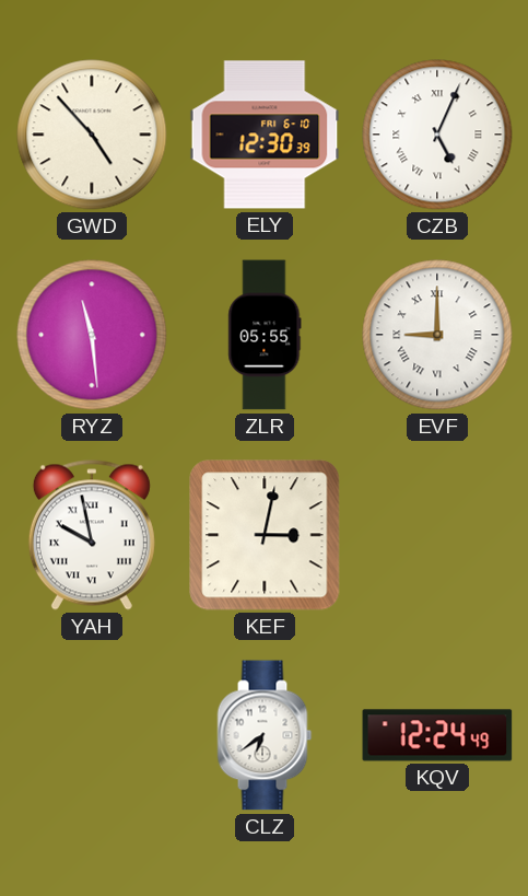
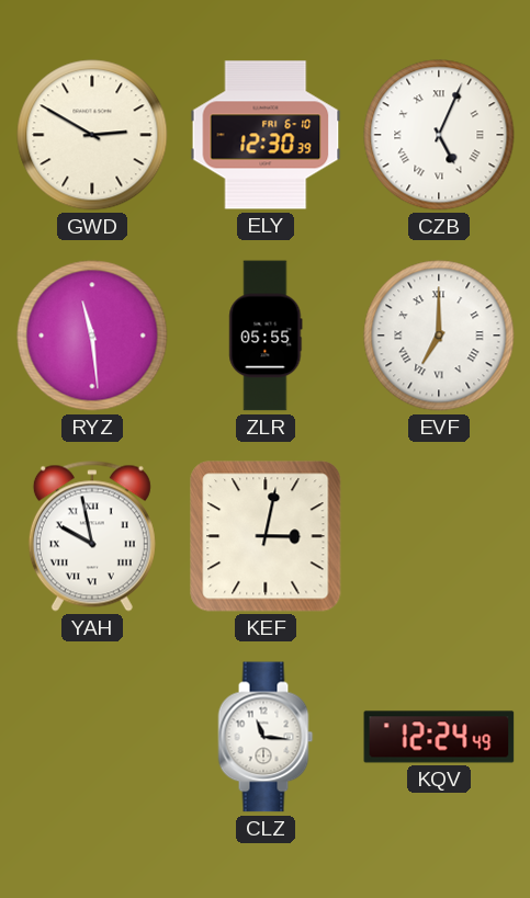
GWD: 4:53 -> 2:50 (92, 135)
EVF: 9:00 -> 7:00 (439, 336)
CLZ: 6:39 -> 11:16 (266, 737)
